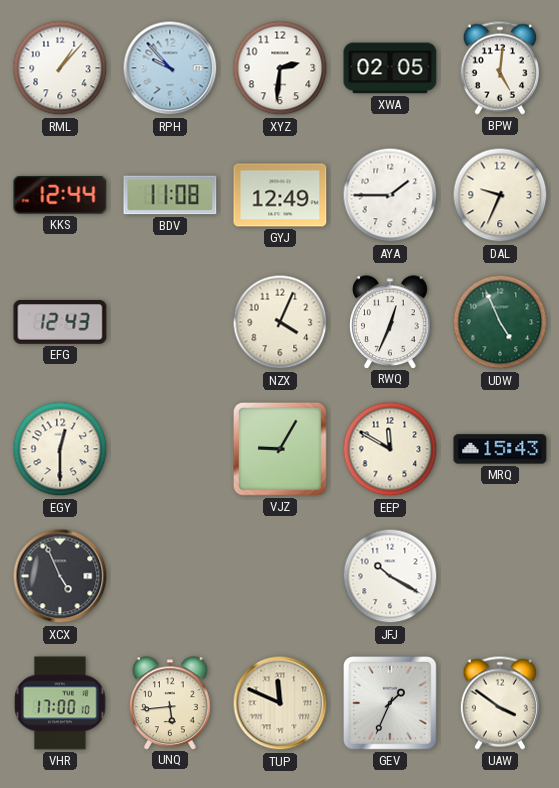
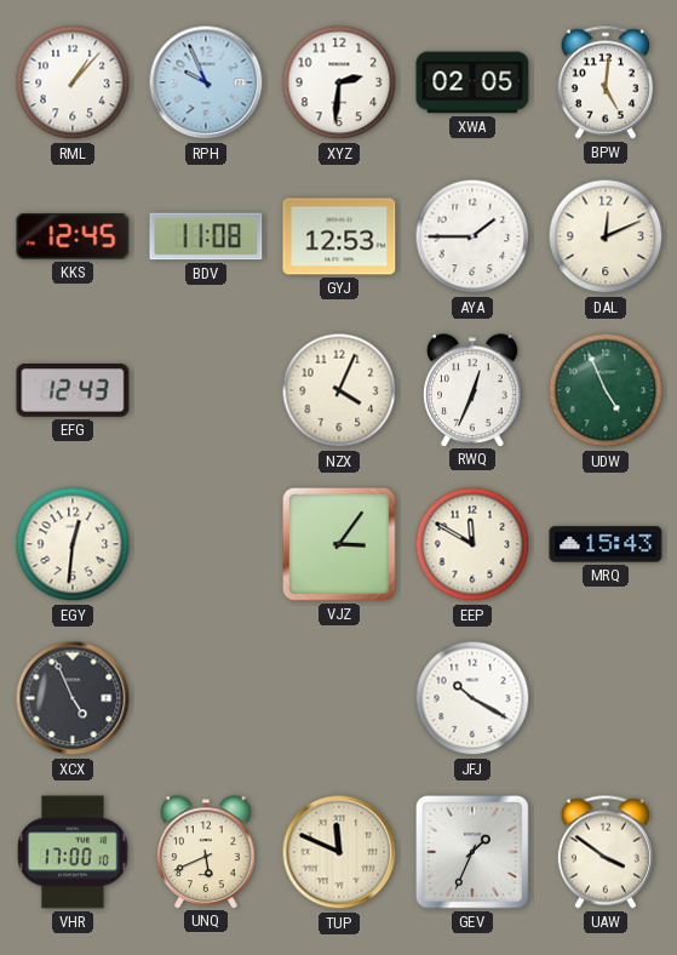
RPH: 9:53 -> 9:56 (206, 82)
KKS: 12:44 -> 12:45 (73, 236)
GYJ: 12:49 -> 12:53 (339, 236)
DAL: 9:34 -> 12:11 (606, 236)
EGY: 12:30 -> 12:31 (73, 544)
VJZ: 9:05 -> 3:06 (340, 545)
UNQ: 5:44 -> 5:41 (206, 852)
